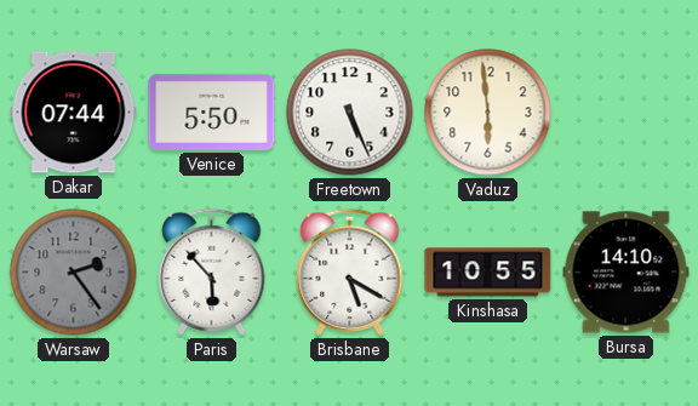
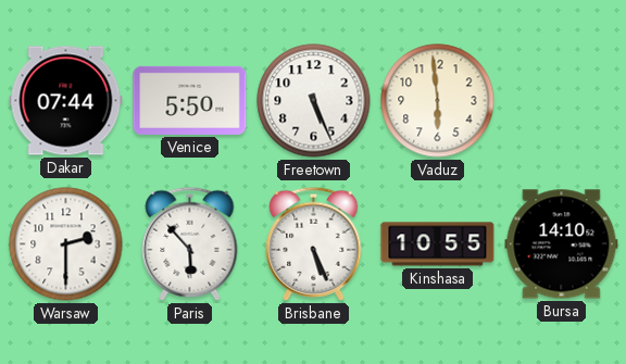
Warsaw: 2:24 -> 2:30 (66, 244)
Warsaw dial: grey -> white (66, 244)
Brisbane: 5:20 -> 5:26 (314, 243)
